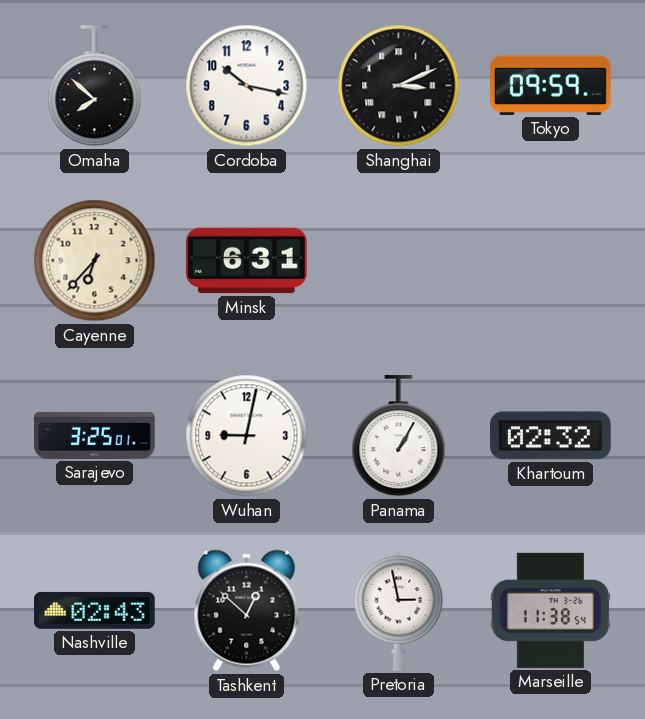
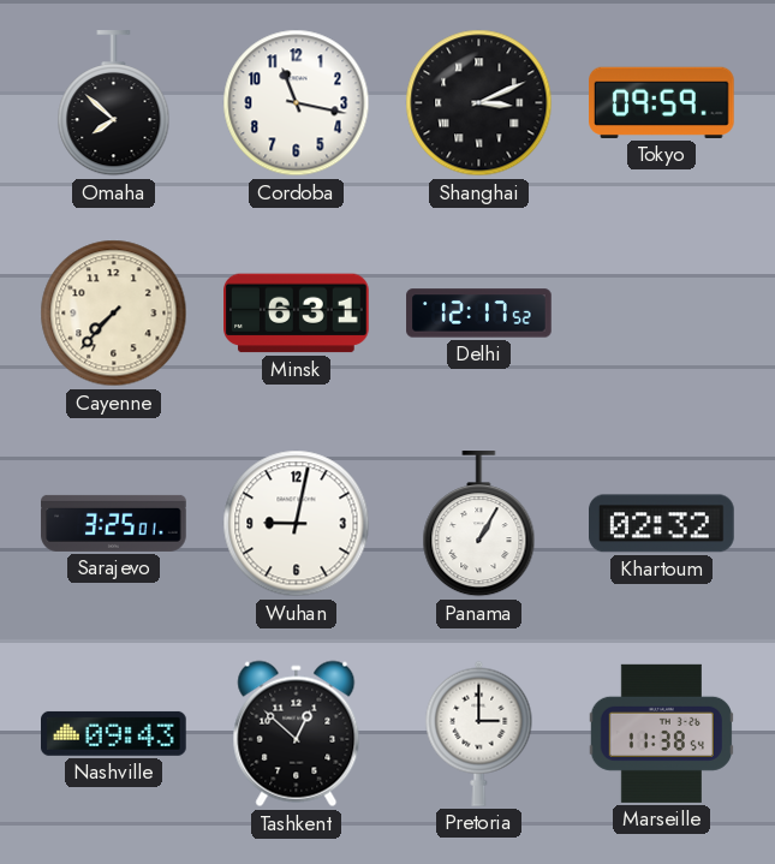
Cordoba: 10:17 -> 11:17 (297, 103)
Cayenne: 6:37 -> 7:37 (114, 314)
Delhi: none -> 12:17 (479, 314)
Nashville: 02:43 -> 09:43 (114, 733)
Pretoria: 2:58 -> 3:00 (479, 733)
